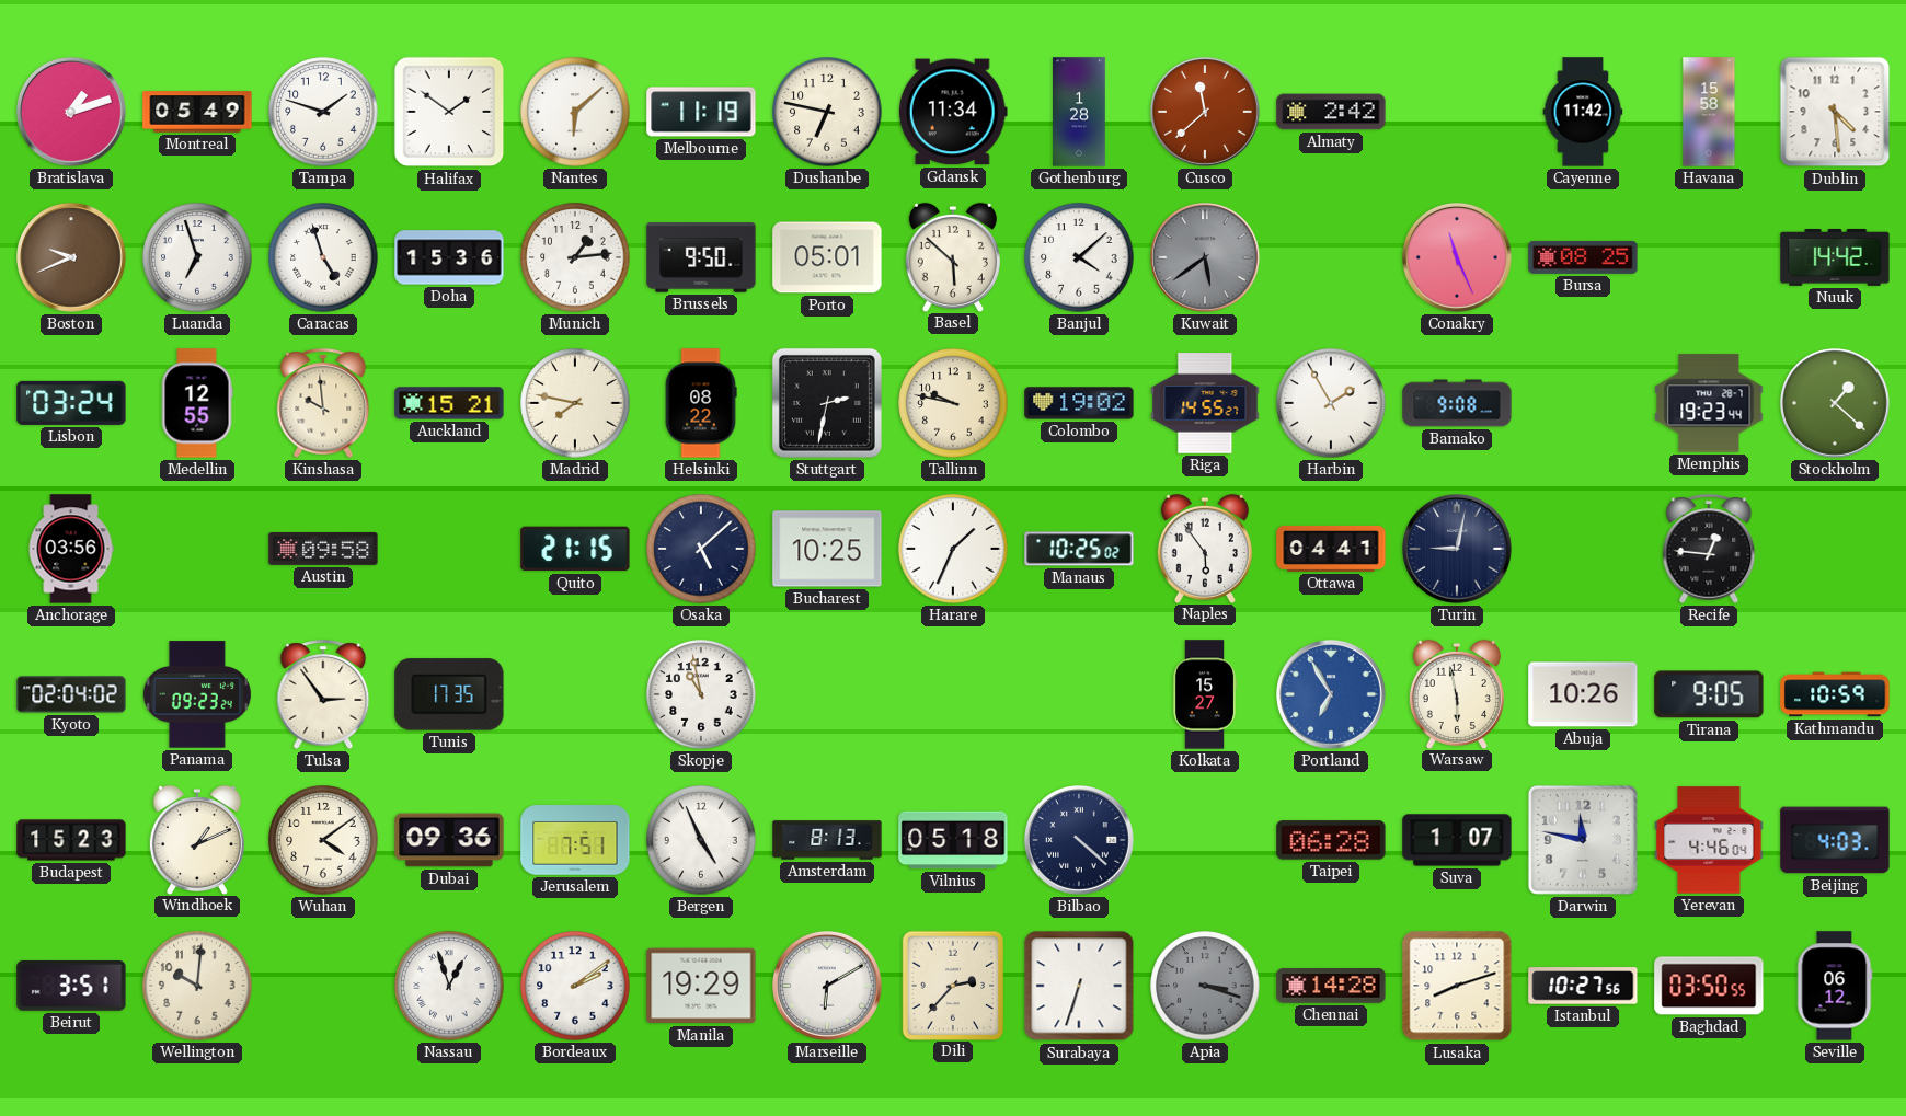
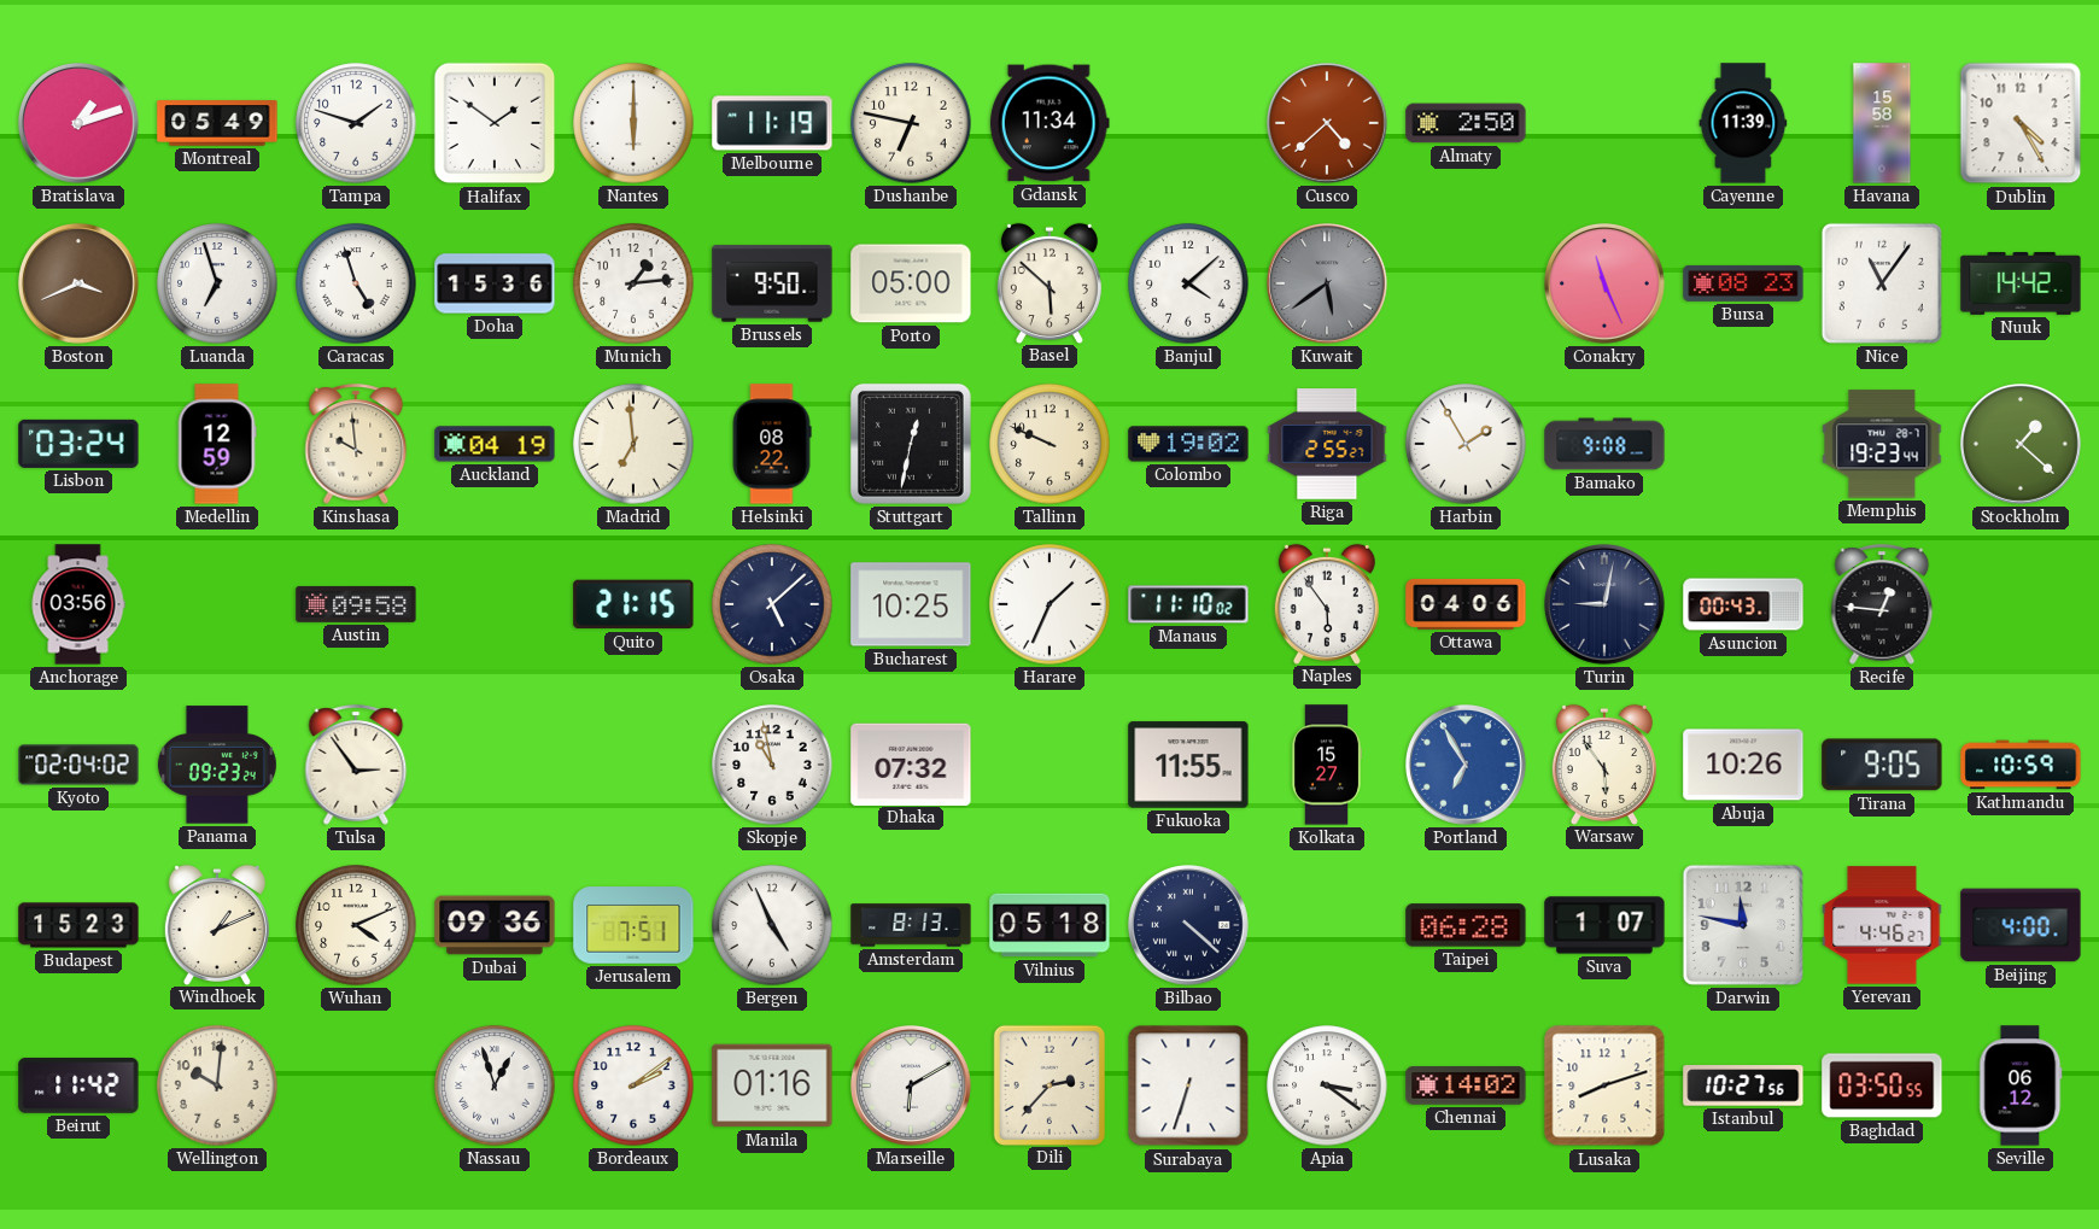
Nantes: 6:08 -> 6:00 (633, 123)
Gothenburg: 1:28 -> none (1079, 112)
Cusco: 11:38 -> 4:38 (1328, 124)
Almaty: 2:42 -> 2:50 (1466, 123)
Cayenne: 11:42 -> 11:39 (1743, 123)
Dublin: 4:29 -> 4:25 (2021, 123)
Boston: 9:41 -> 3:41 (80, 285)
Porto: 05:01 -> 05:00 (911, 283)
Bursa: 08:25 -> 08:23 (1743, 283)
Nice: none -> 11:06 (1882, 283)
Medellin: 12:55 -> 12:59 (217, 444)
Auckland: 15:21 -> 04:19 (495, 444)
Madrid: 7:47 -> 6:59 (633, 444)
Stuttgart: 2:32 -> 12:32 (911, 444)
Tallinn: 9:47 -> 9:49 (1049, 444)
Riga: 14:55 -> 2:55 (1327, 444)
Manaus: 10:25 -> 11:10 (1188, 604)
Ottawa: 04:41 -> 04:06 (1466, 604)
Asuncion: none -> 00:43 (1743, 604)
Tunis: 17:35 -> none (449, 694)
Dhaka: none -> 07:32 (911, 763)
Fukuoka: none -> 11:55 (1188, 765)
Warsaw: 5:58 -> 5:54 (1604, 763)
Wuhan: 4:09 -> 4:11 (356, 925)
Yerevan: 4:46:04 -> 4:46:27 (1882, 925)
Beijing: 4:03 -> 4:00 (2021, 925)
Beirut: 3:51 -> 11:42 (78, 1085)
Manila: 19:29 -> 01:16 (772, 1085)
Apia: 3:18 -> 3:21 (1327, 1085)
Apia dial: grey -> white (1327, 1085)
Chennai: 14:28 -> 14:02 (1466, 1085)
